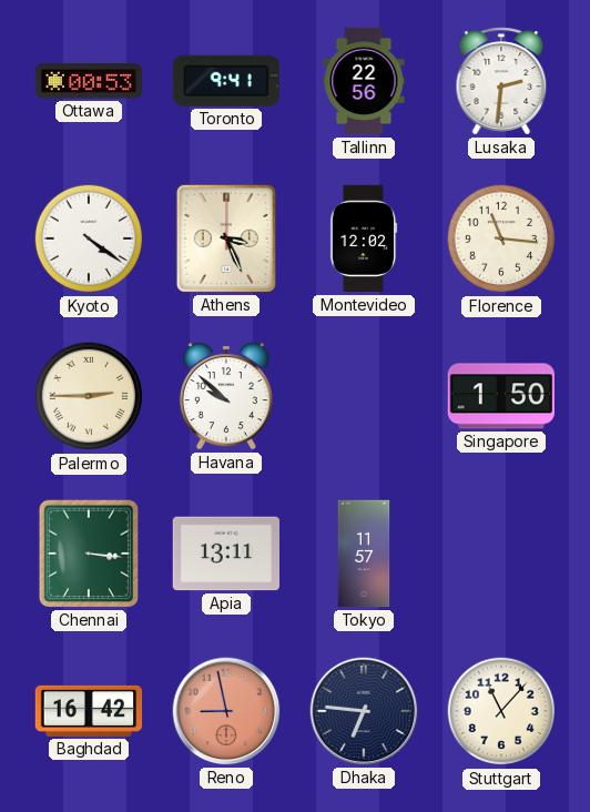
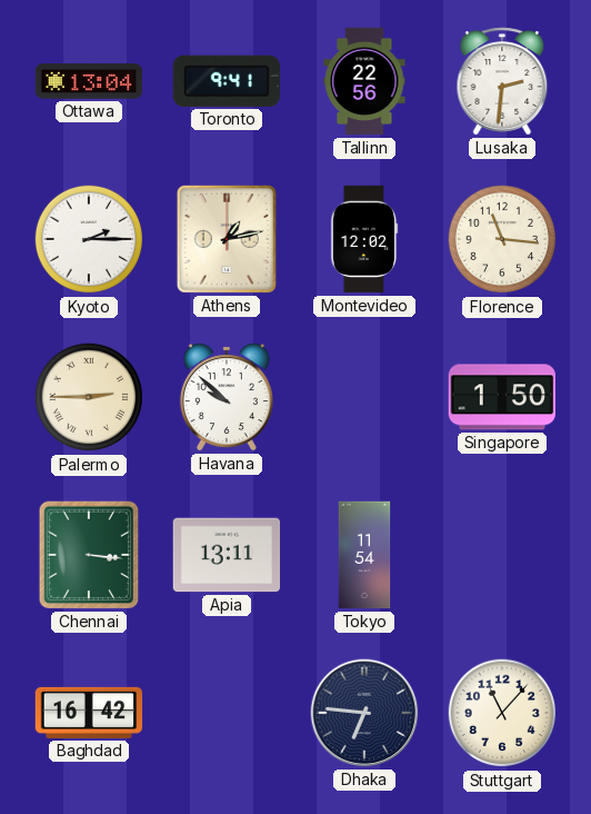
Ottawa: 00:53 -> 13:04 (89, 81)
Kyoto: 4:21 -> 2:15 (89, 239)
Athens: 3:26 -> 1:13 (227, 239)
Tokyo: 11:57 -> 11:54 (364, 555)
Reno: 8:58 -> none (226, 711)
